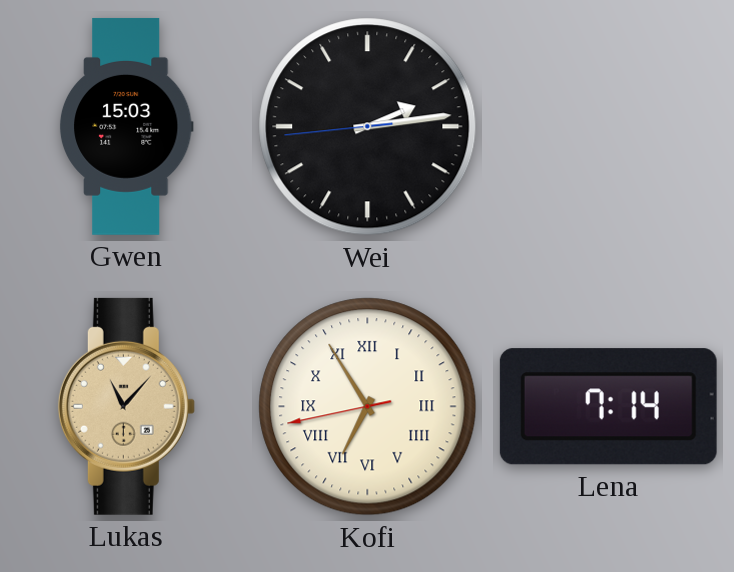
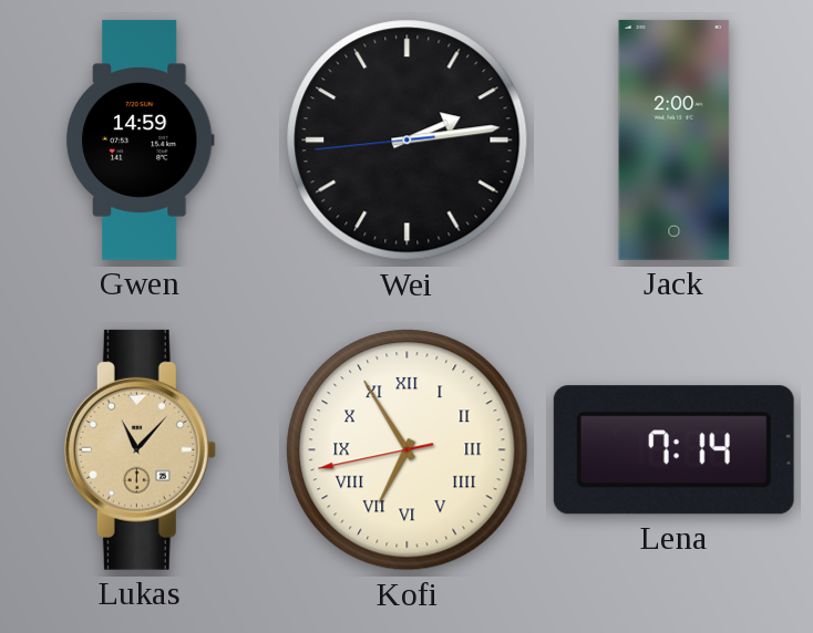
Gwen: 15:03 -> 14:59 (140, 139)
Jack: none -> 2:00 (675, 139)
